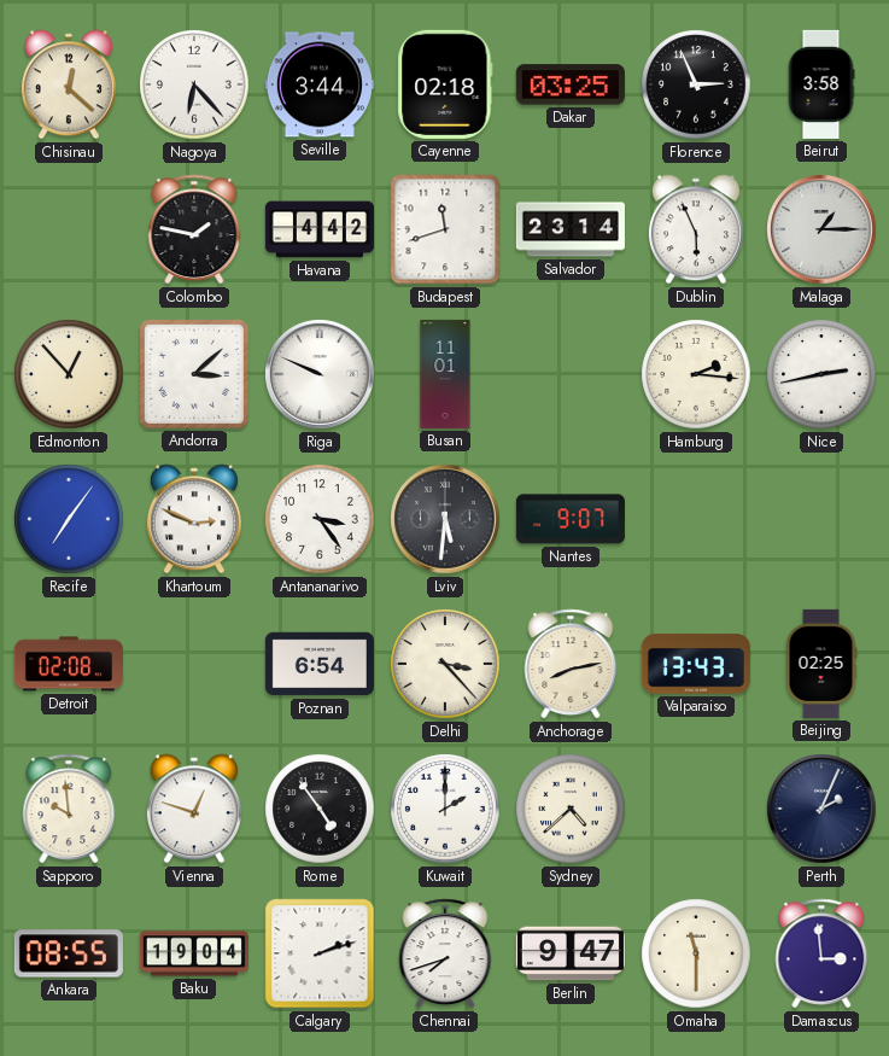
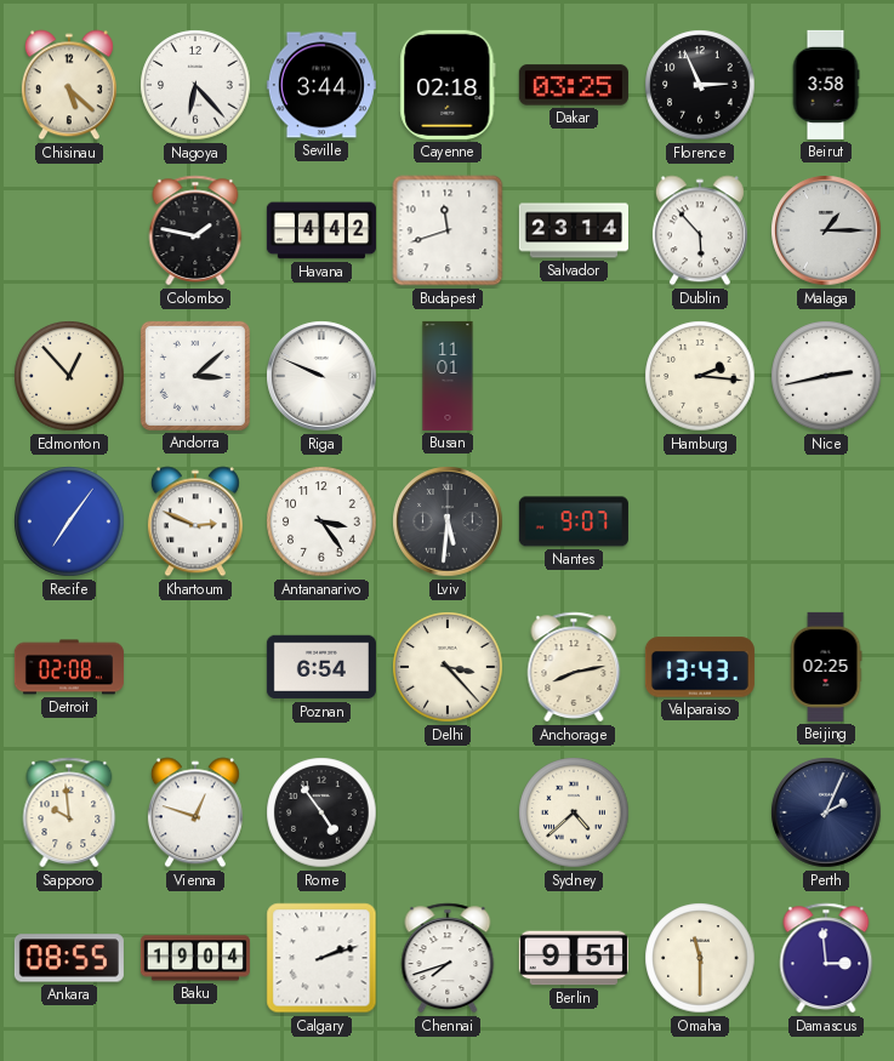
Chisinau: 12:22 -> 5:22 (69, 85)
Dublin: 5:56 -> 5:53 (700, 230)
Kuwait: 2:00 -> none (445, 809)
Berlin: 9:47 -> 9:51 (574, 958)
